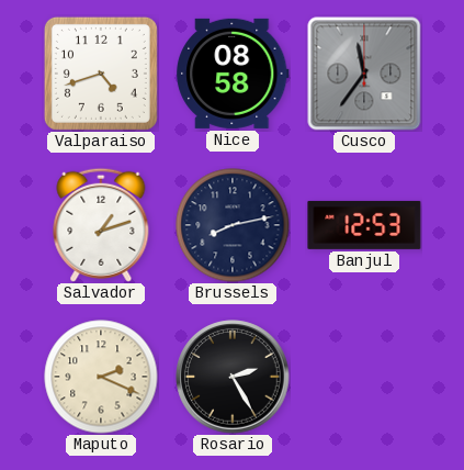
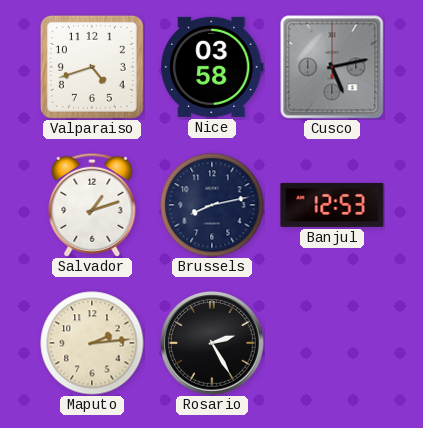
Nice: 08:58 -> 03:58 (212, 67)
Cusco: 11:36 -> 5:13 (332, 67)
Maputo: 2:19 -> 2:14 (92, 343)
